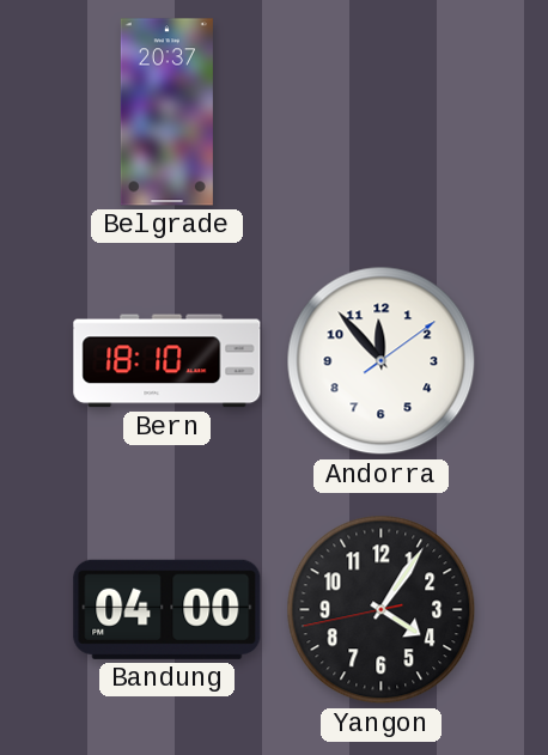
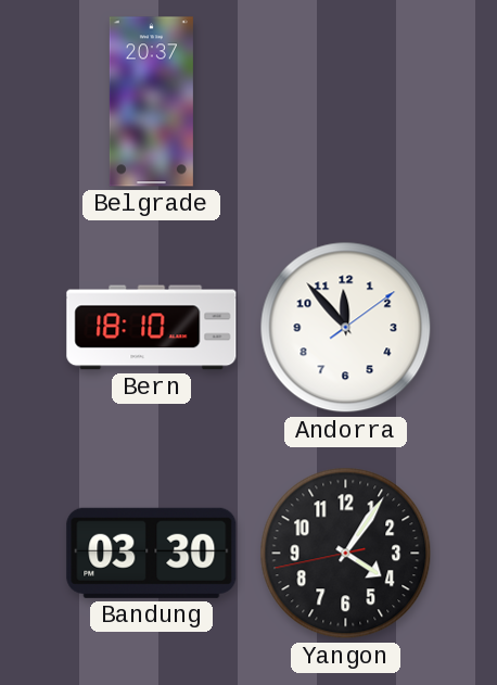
Bandung: 04:00 -> 03:30 (152, 553)
